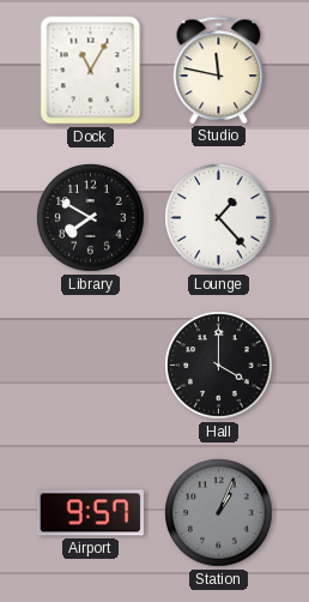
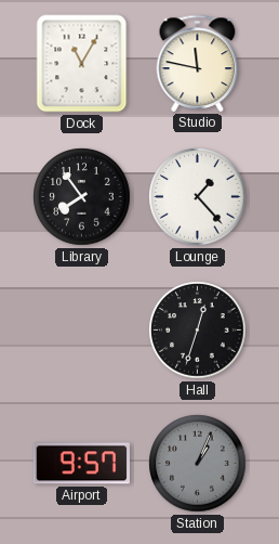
Library: 7:50 -> 7:54 (82, 197)
Hall: 4:00 -> 12:33 (198, 331)
